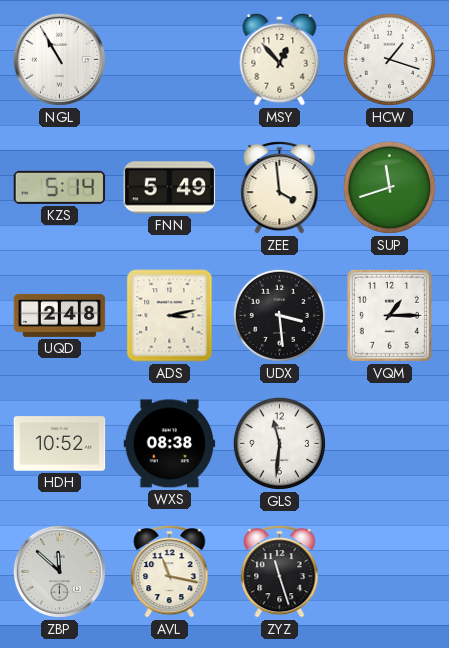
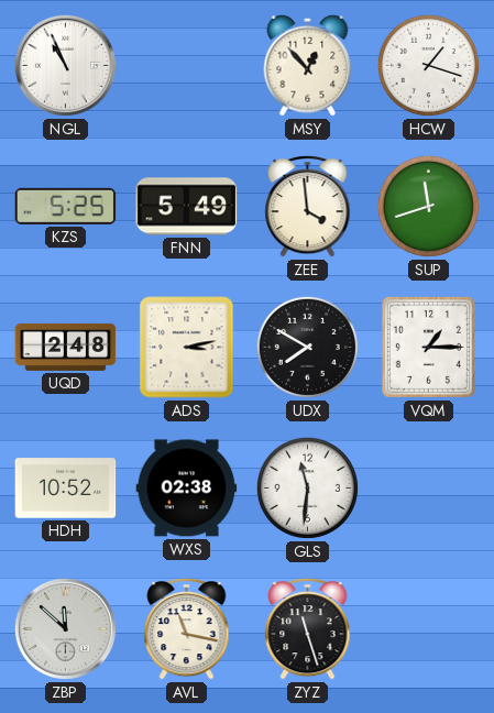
NGL: 10:55 -> 10:56 (65, 65)
KZS: 5:14 -> 5:25 (66, 206)
UDX: 3:29 -> 7:50 (307, 347)
WXS: 08:38 -> 02:38 (187, 489)
